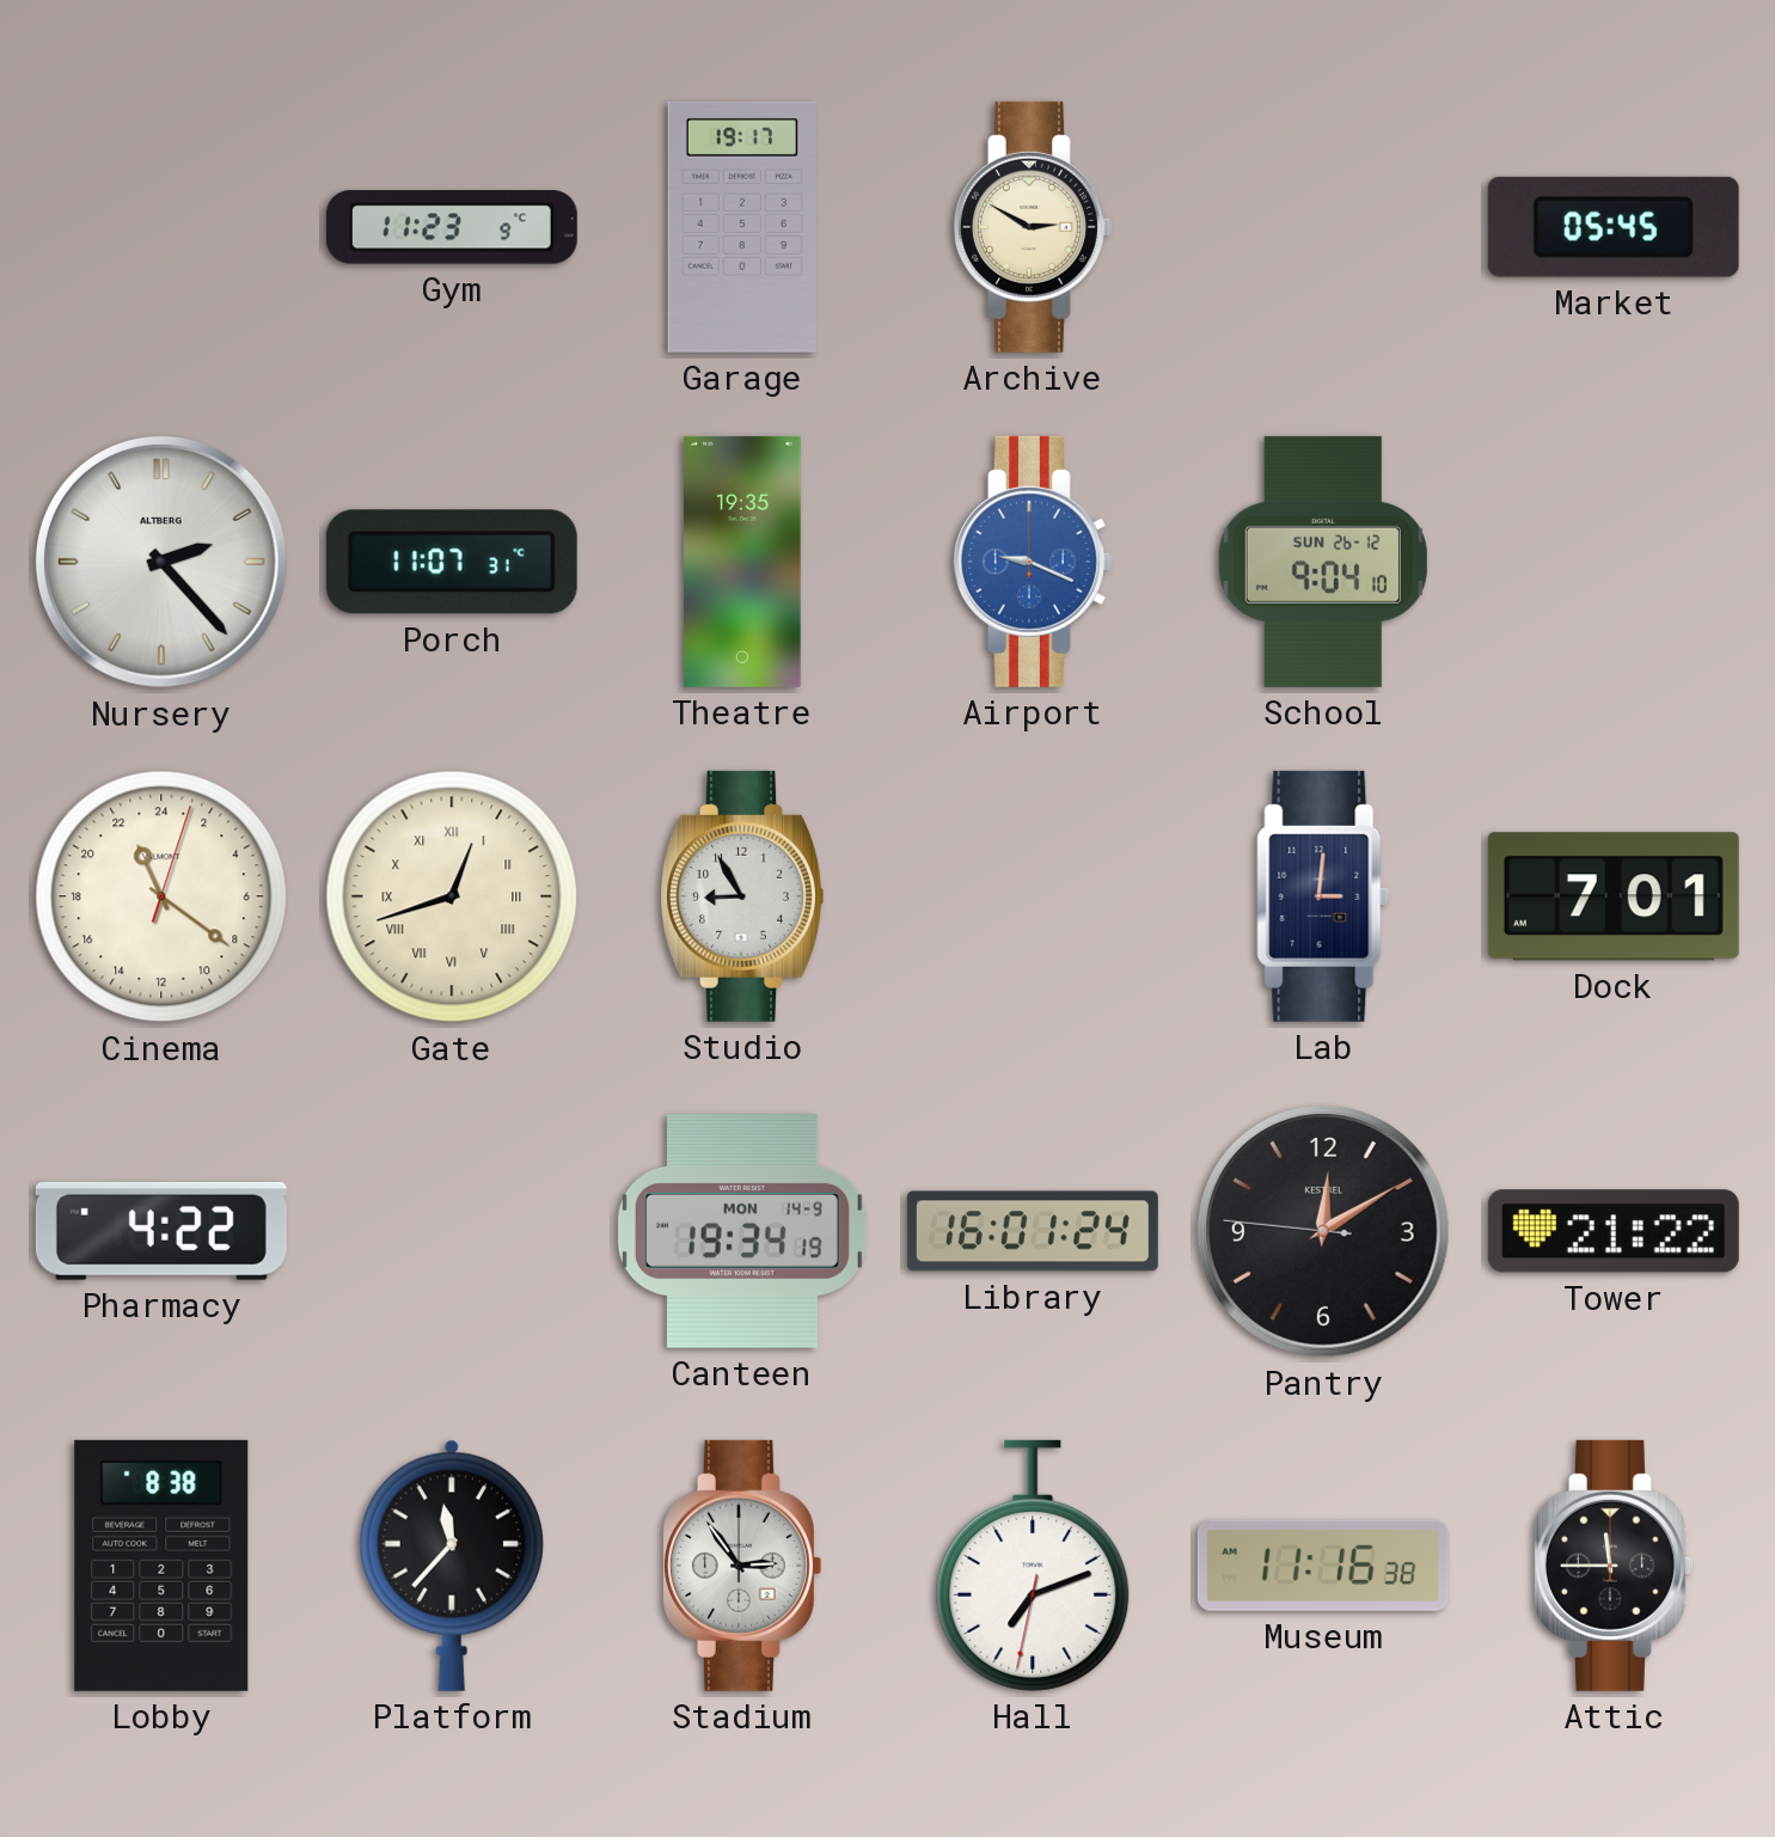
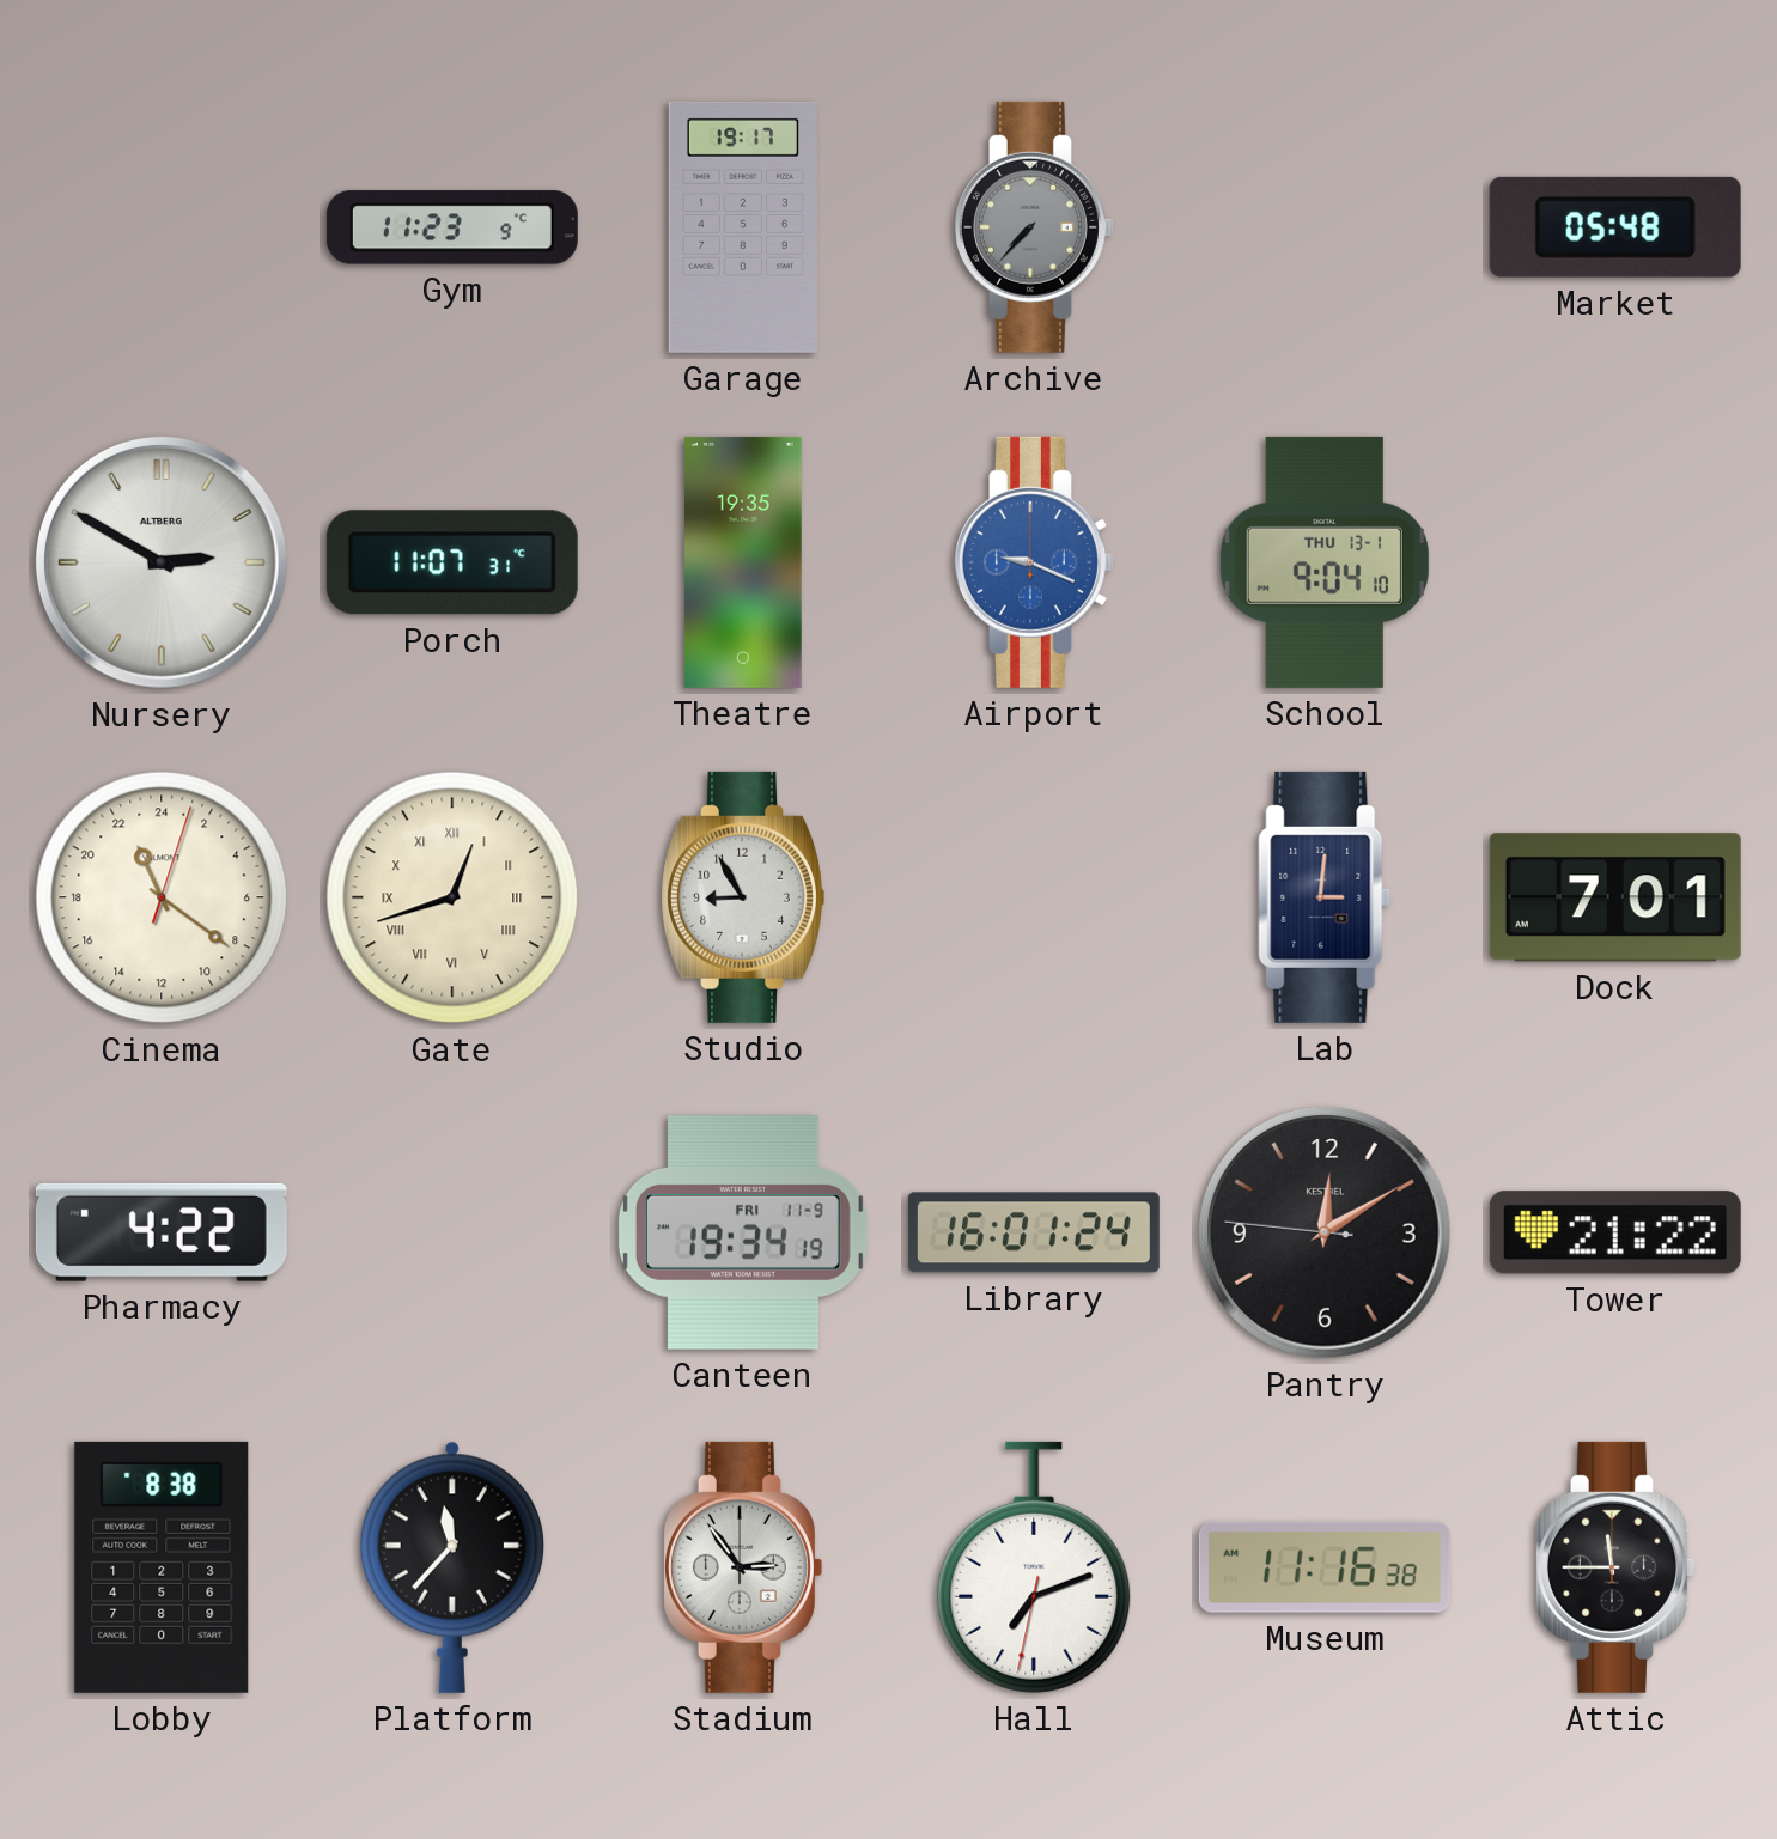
Archive: 2:50 -> 7:37 (1033, 227)
Archive dial: cream -> grey (1033, 227)
Market: 05:45 -> 05:48 (1615, 227)
Nursery: 2:23 -> 2:50 (162, 562)
School date: SUN 26-12 -> THU 13-1 (1325, 562)
Canteen date: MON 14-9 -> FRI 11-9 (743, 1232)
